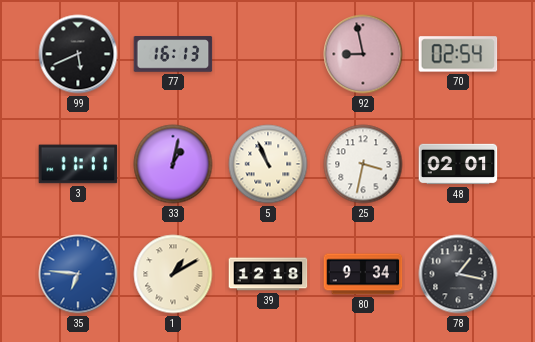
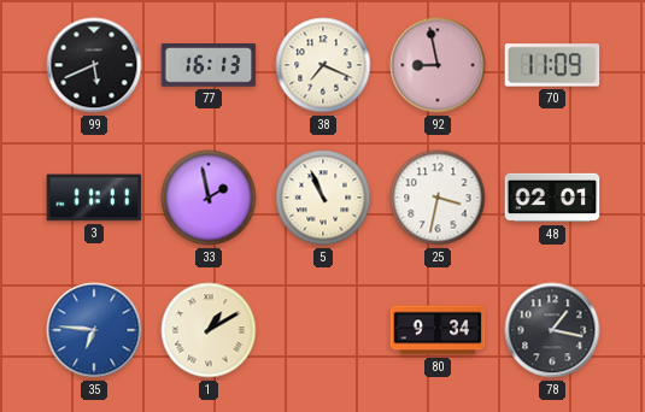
38: none -> 7:19 (323, 65)
70: 02:54 -> 11:09 (552, 65)
33: 1:02 -> 1:58 (209, 198)
39: 12:18 -> none (268, 274)
